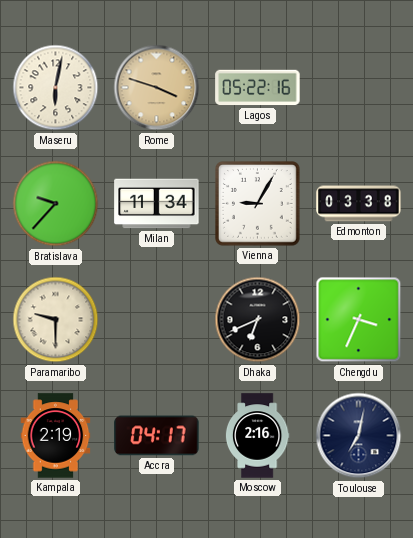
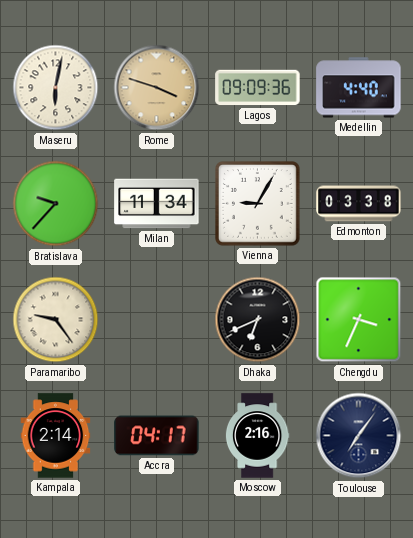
Lagos: 05:22 -> 09:09 (258, 88)
Medellin: none -> 4:40 (359, 88)
Paramaribo: 9:30 -> 9:24 (56, 320)
Kampala: 2:19 -> 2:14 (56, 436)
Toulouse: 7:02 -> 7:06 (359, 436)
